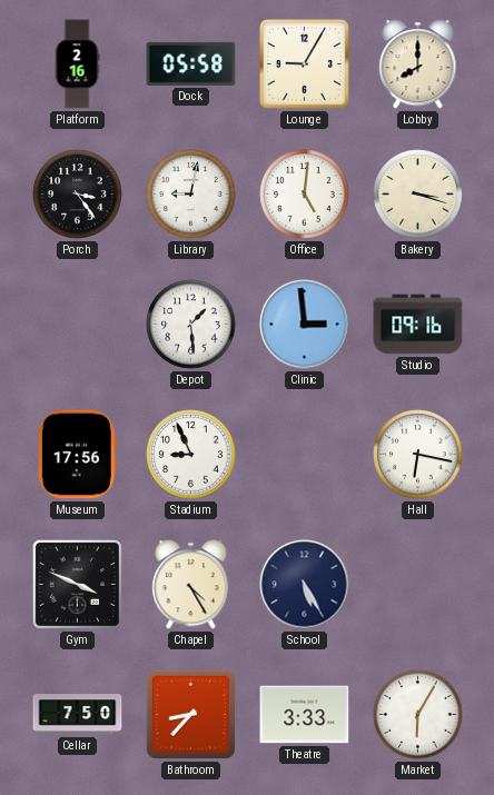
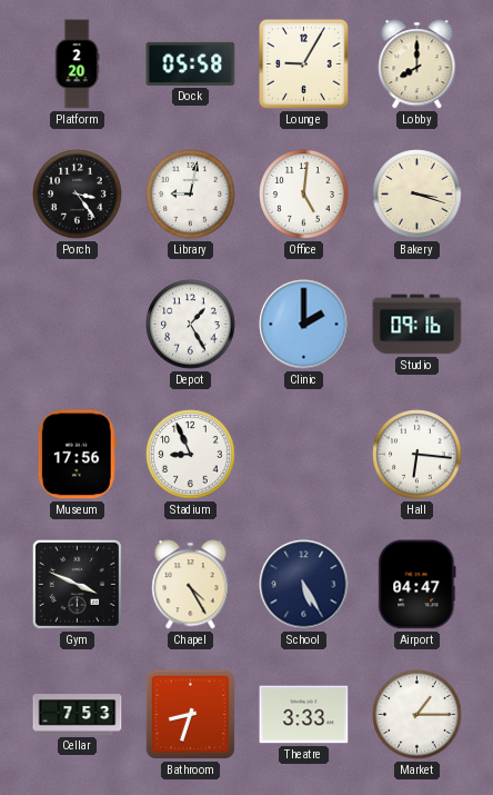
Platform: 2:16 -> 2:20 (77, 64)
Depot: 1:29 -> 1:25 (191, 325)
Clinic: 2:59 -> 2:00 (304, 325)
Hall: 6:17 -> 6:16 (417, 455)
Airport: none -> 04:47 (417, 585)
Cellar: 7:50 -> 7:53 (78, 715)
Bathroom: 8:37 -> 8:33 (190, 714)
Market: 6:05 -> 1:15 (417, 715)
